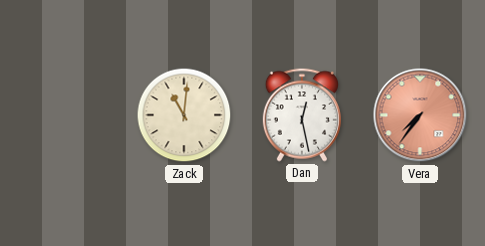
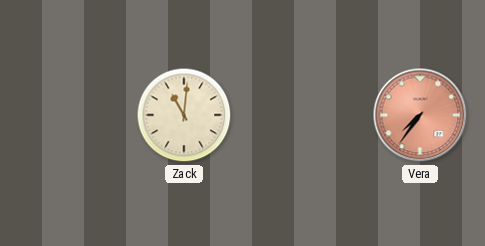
Dan: 12:28 -> none (302, 115)
